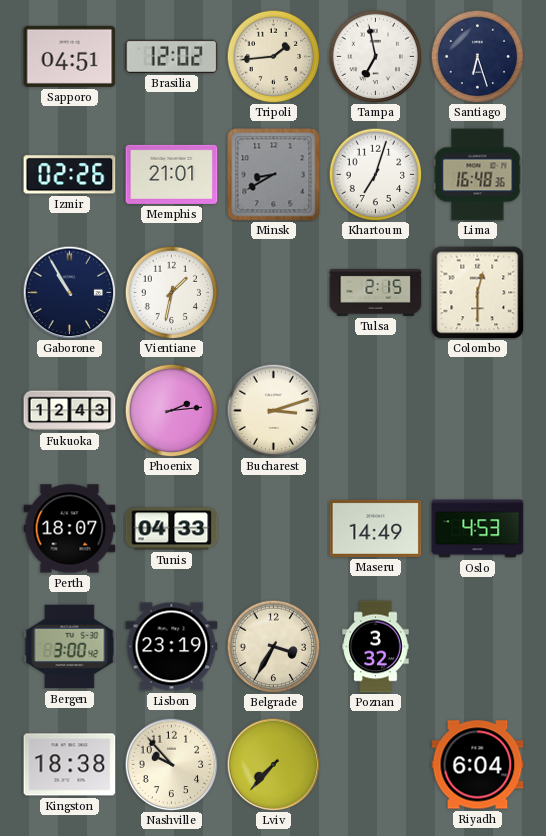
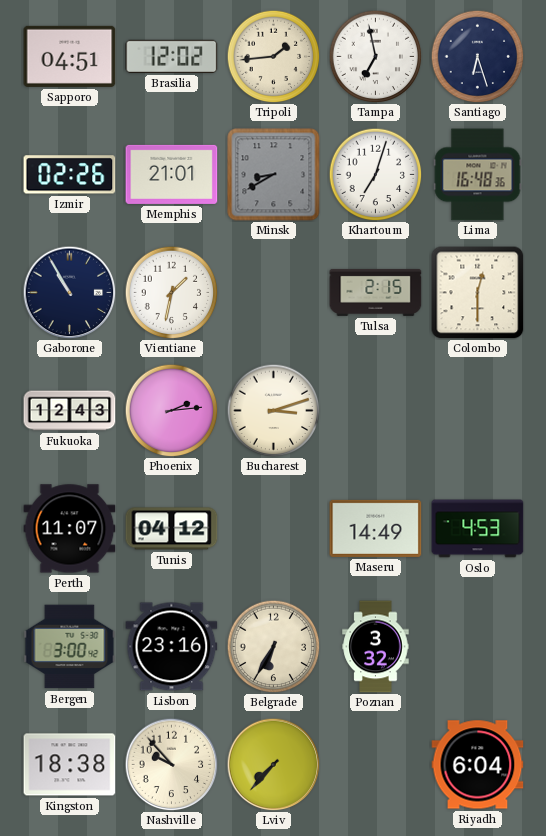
Perth: 18:07 -> 11:07 (70, 529)
Tunis: 04:33 -> 04:12 (172, 529)
Lisbon: 23:19 -> 23:16 (172, 647)
Belgrade: 3:35 -> 6:35 (273, 646)
